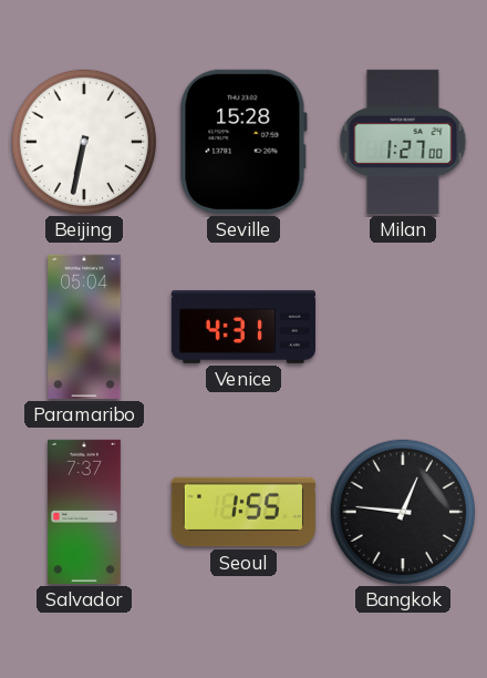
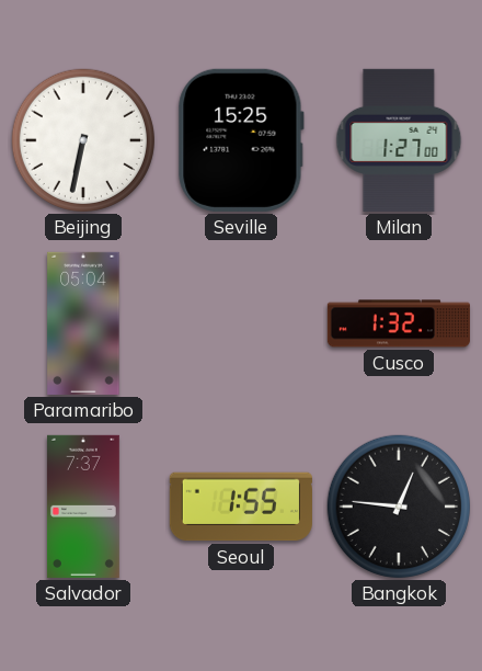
Seville: 15:28 -> 15:25 (241, 140)
Venice: 4:31 -> none (244, 327)
Cusco: none -> 1:32 (399, 323)
